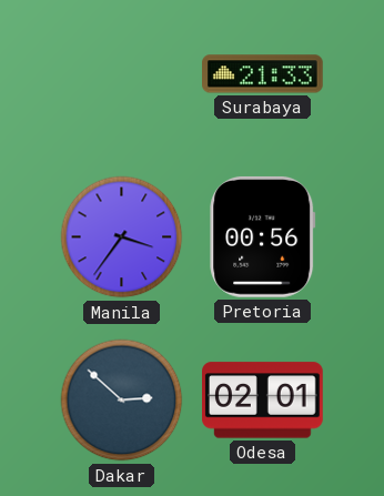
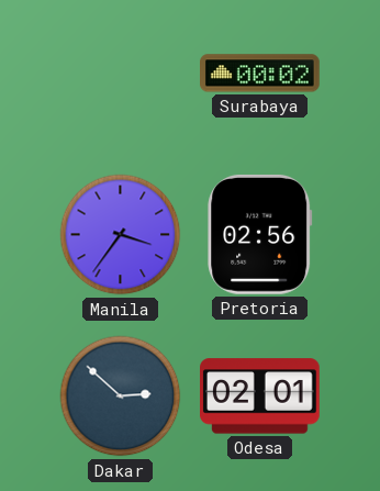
Surabaya: 21:33 -> 00:02 (260, 74)
Pretoria: 00:56 -> 02:56 (260, 234)
